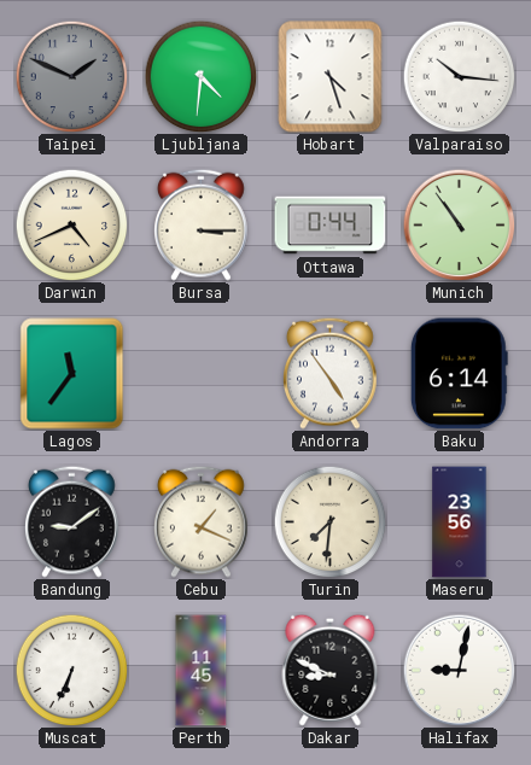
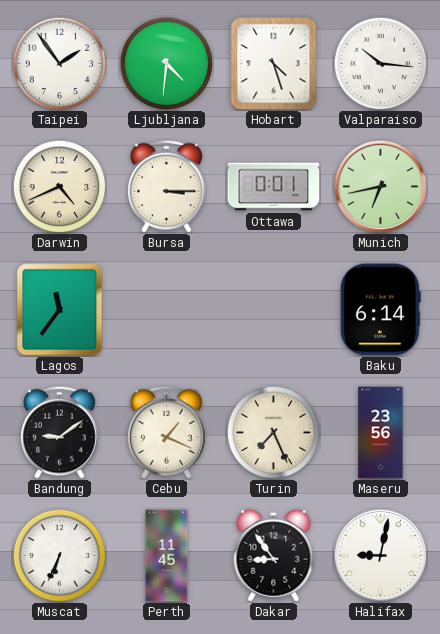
Taipei: 1:49 -> 1:54 (59, 63)
Taipei dial: grey -> white (59, 63)
Ottawa: 0:44 -> 0:01 (274, 187)
Munich: 10:54 -> 6:43 (380, 186)
Andorra: 4:54 -> none (331, 373)
Turin: 7:31 -> 7:26 (273, 432)
Dakar: 8:49 -> 8:54 (274, 555)
